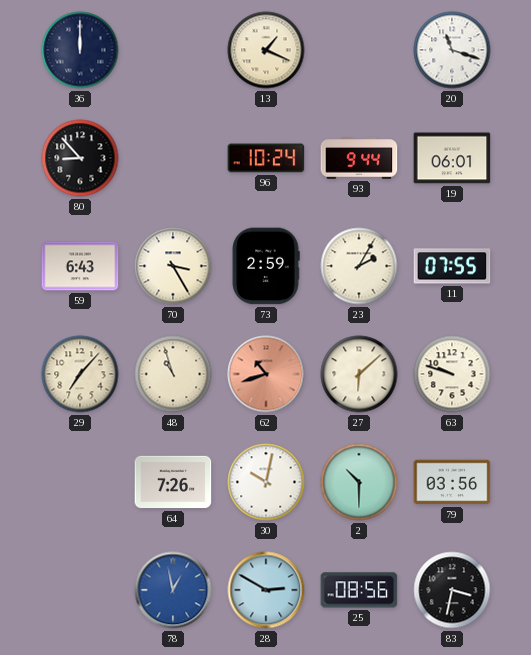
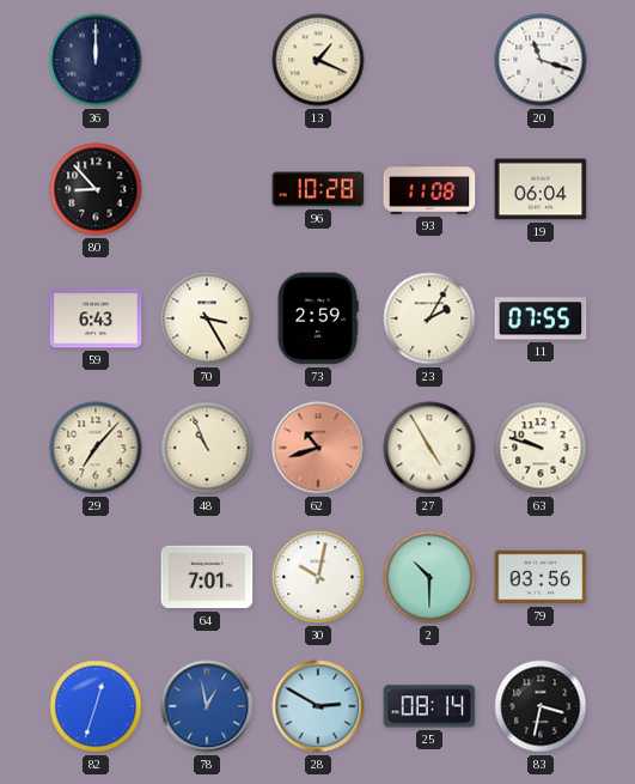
96: 10:24 -> 10:28 (318, 189)
93: 9:44 -> 11:08 (429, 189)
19: 06:01 -> 06:04 (541, 189)
48: 10:57 -> 10:56 (207, 448)
27: 6:08 -> 4:55 (429, 448)
64: 7:26 -> 7:01 (207, 577)
82: none -> 12:33 (96, 706)
25: 08:56 -> 08:14 (429, 706)
